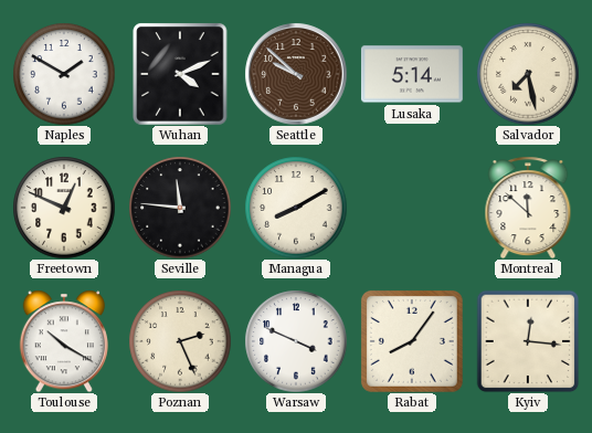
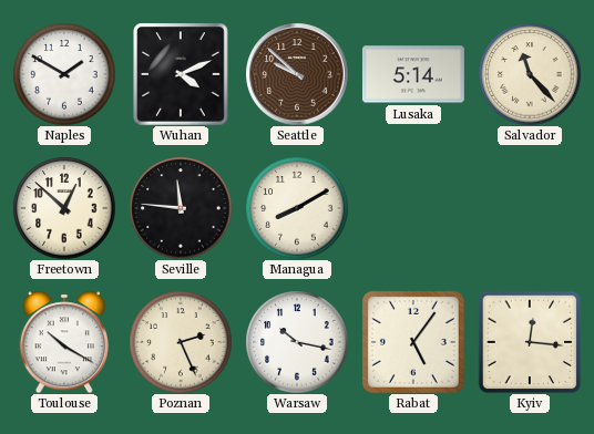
Salvador: 7:28 -> 11:23 (530, 74)
Freetown: 12:49 -> 12:52 (64, 208)
Montreal: 11:52 -> none (528, 208)
Warsaw: 3:49 -> 10:17 (297, 342)
Rabat: 8:06 -> 5:06 (413, 342)
